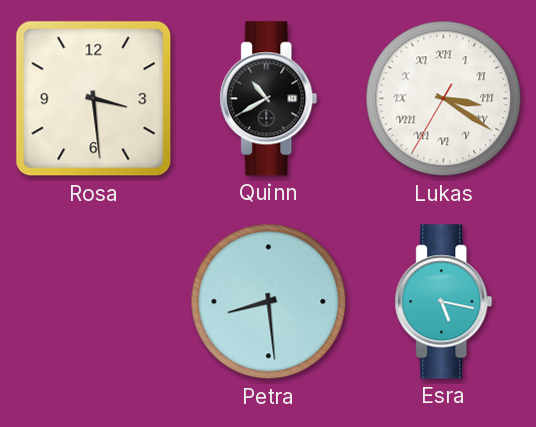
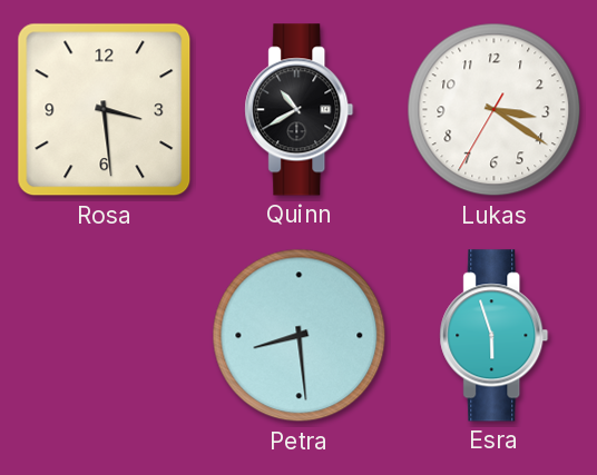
Lukas numerals: Roman -> Arabic (495, 110)
Esra: 5:17 -> 5:57 (495, 336)
